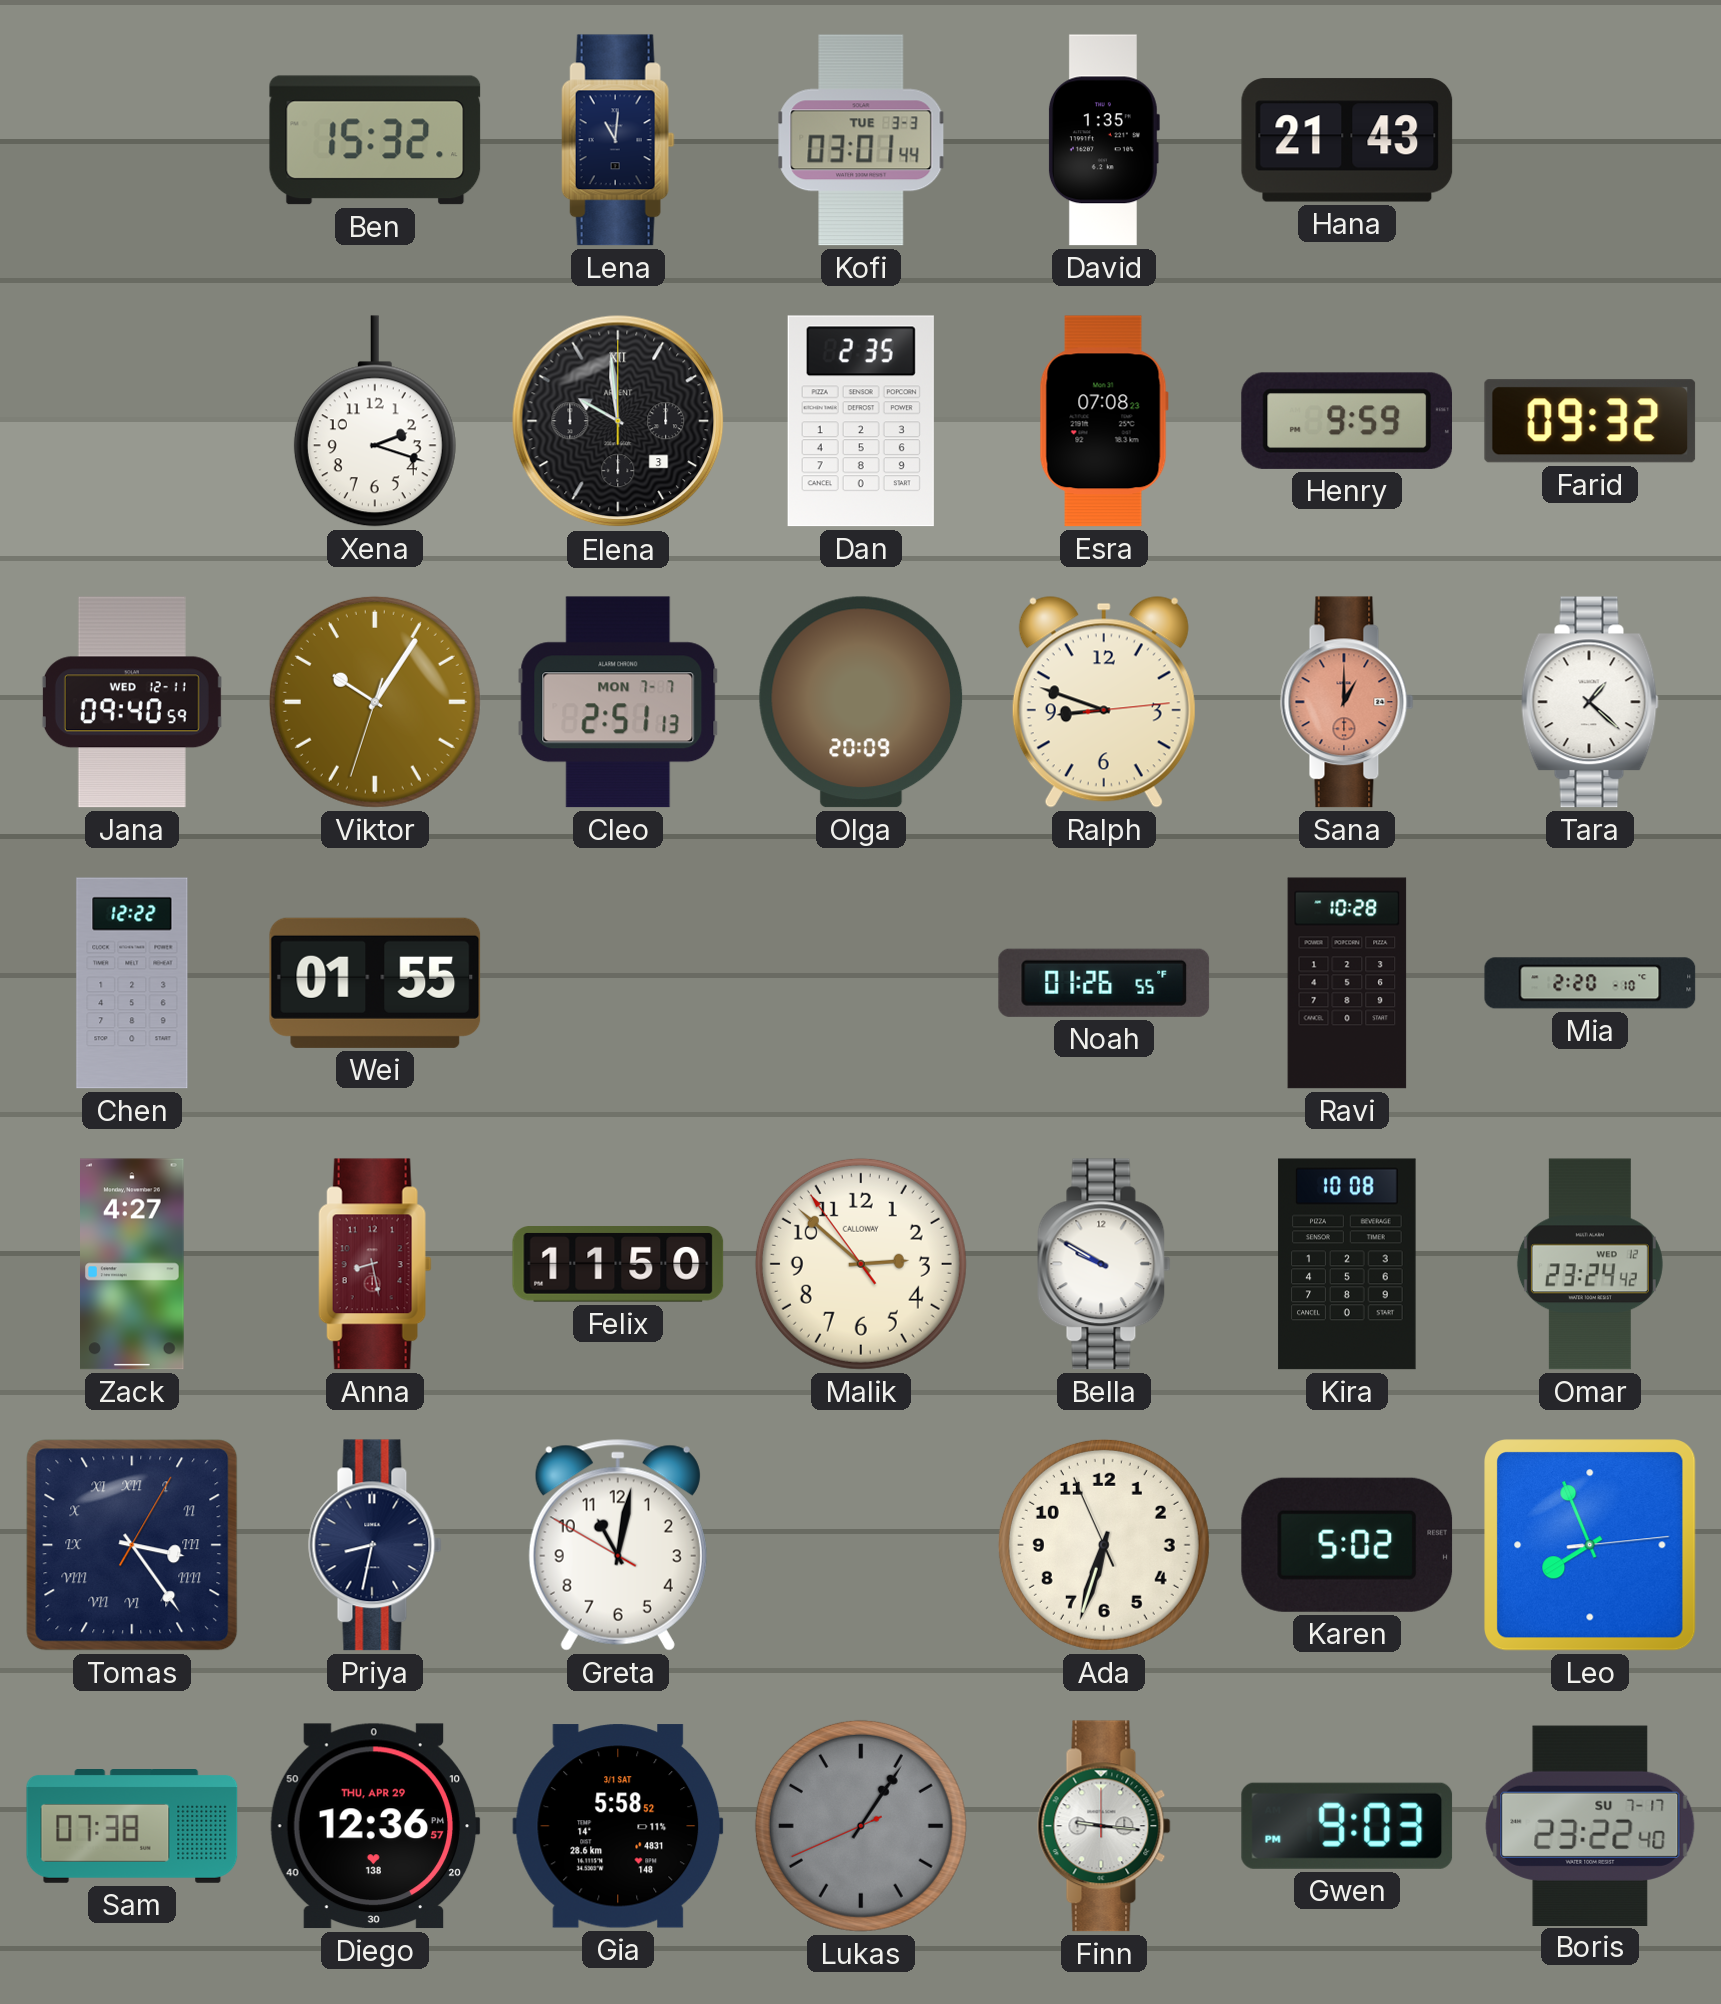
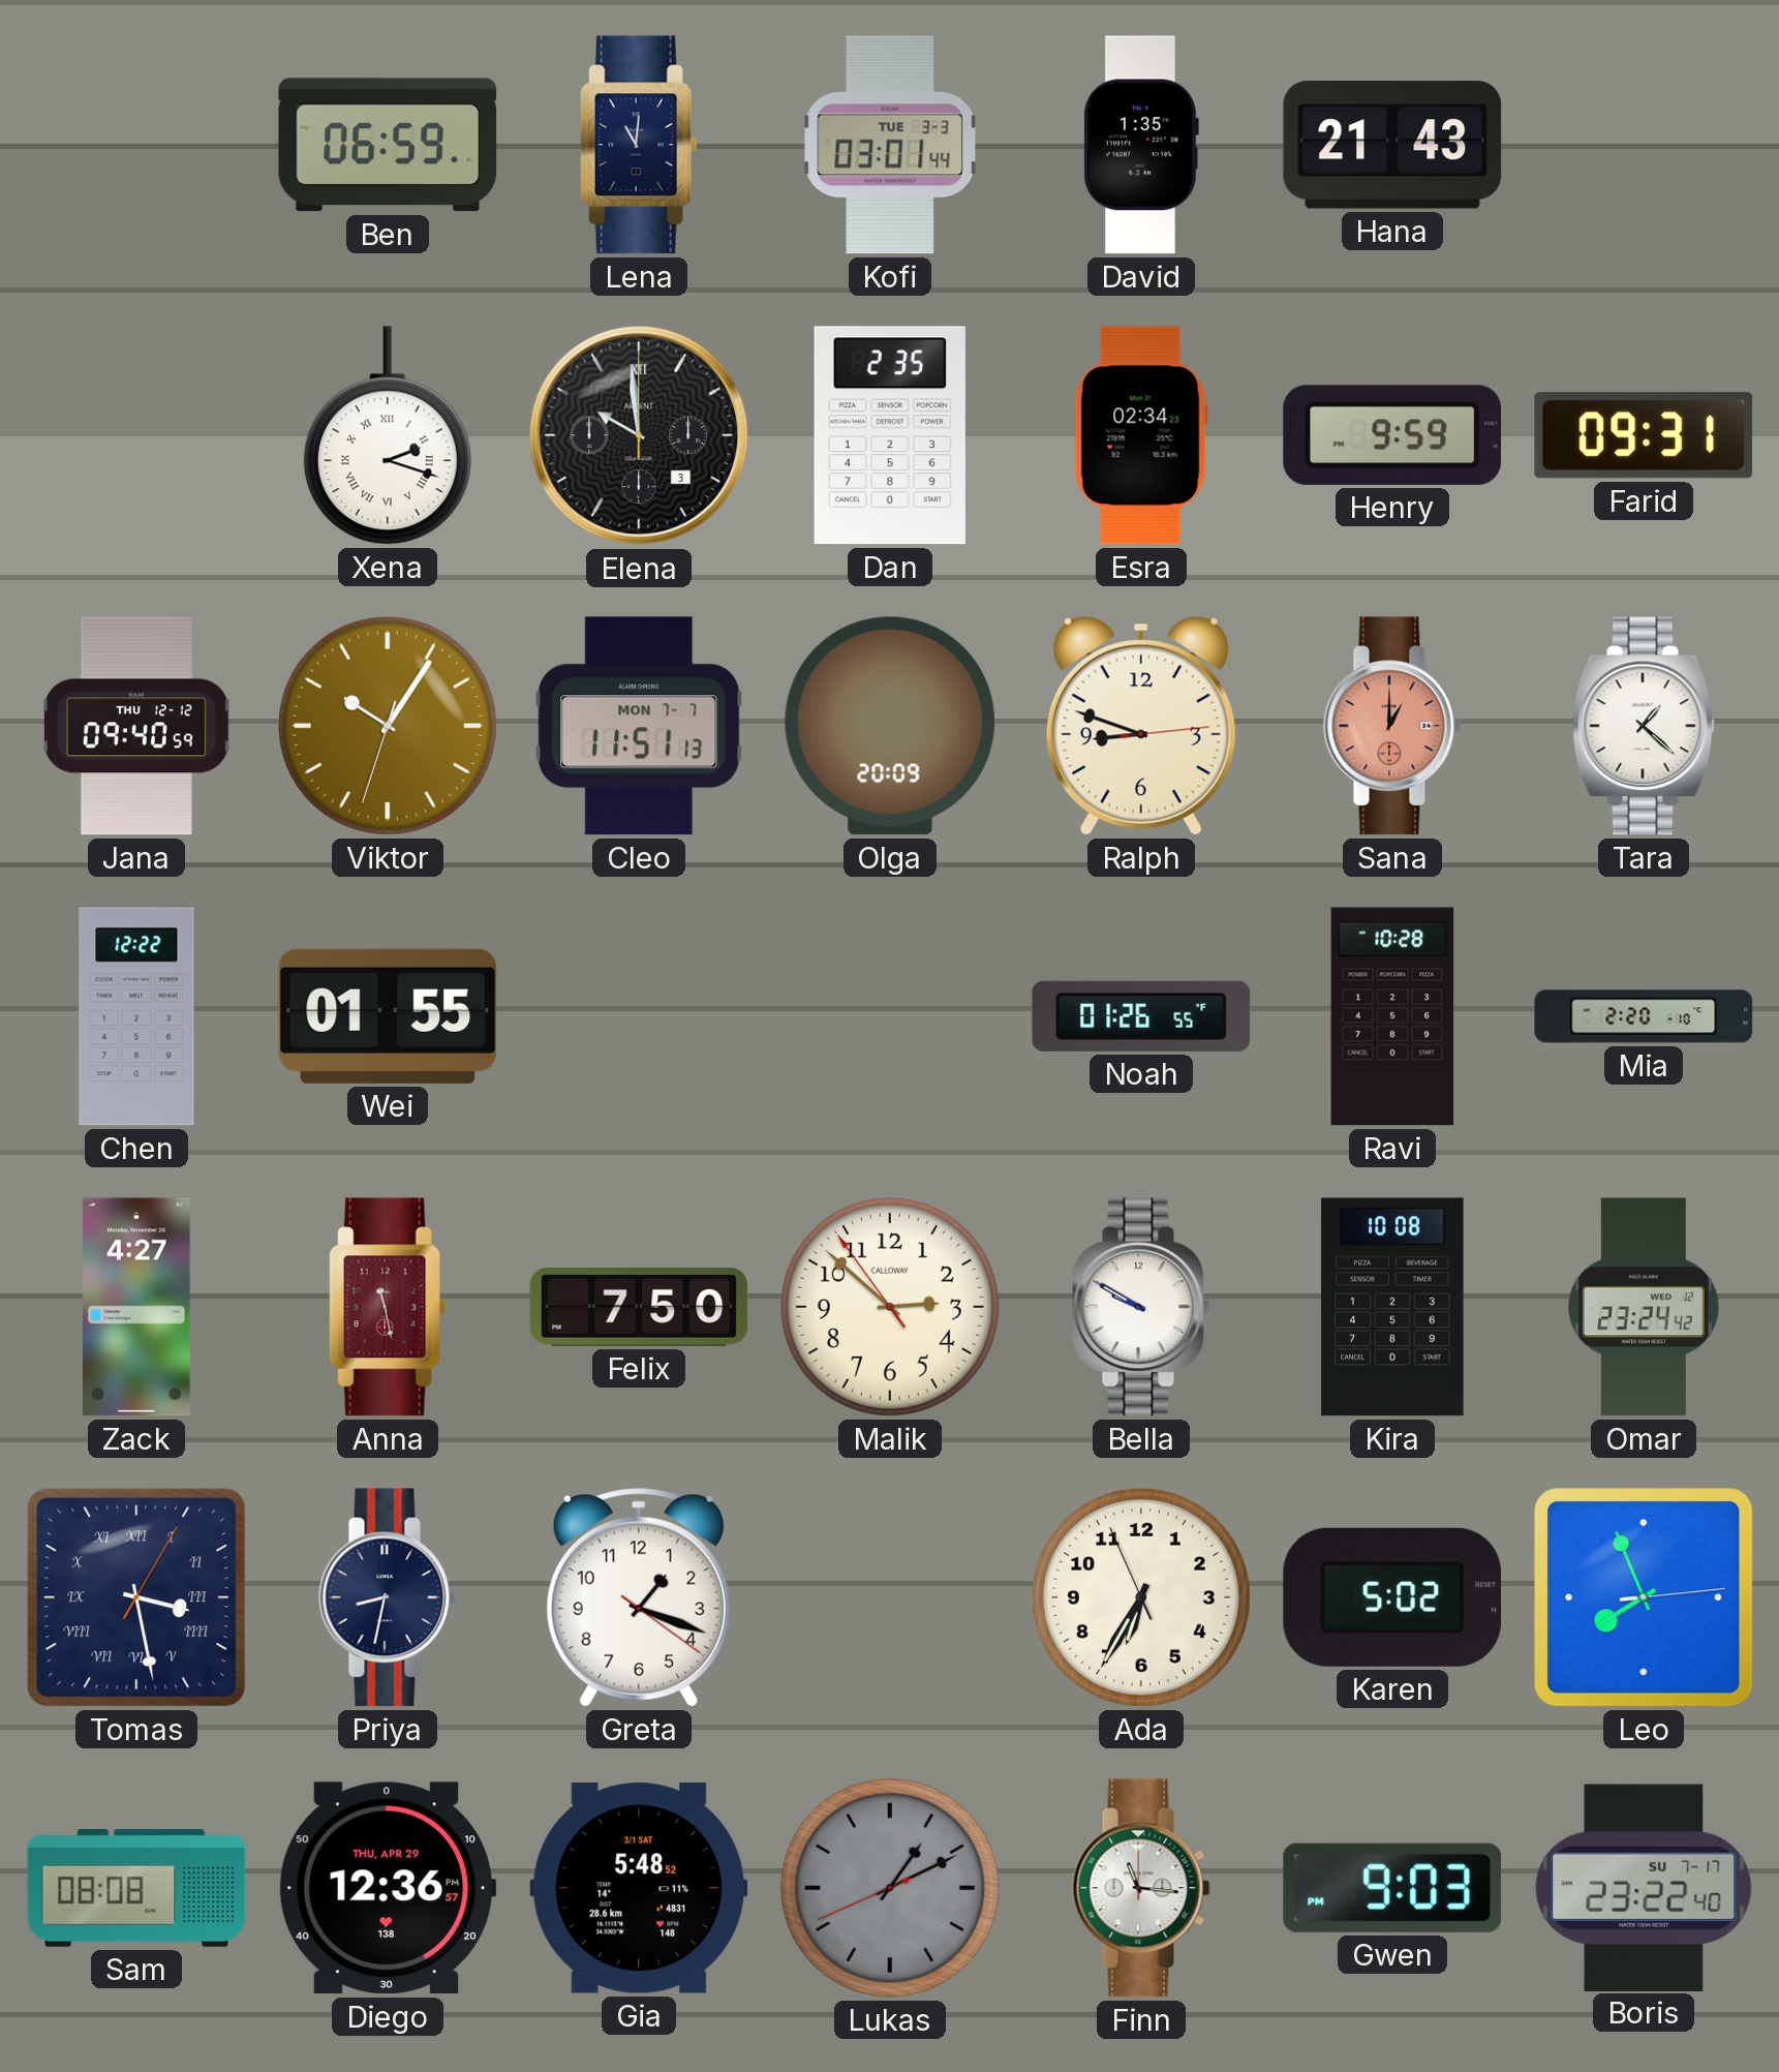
Ben: 15:32 -> 06:59 (388, 145)
Xena numerals: Arabic -> Roman (388, 435)
Esra: 07:08 -> 02:34 (1141, 435)
Farid: 09:32 -> 09:31 (1644, 435)
Jana date: WED 12-11 -> THU 12-12 (136, 726)
Cleo: 2:51 -> 11:51 (639, 726)
Anna: 8:28 -> 11:28 (388, 1307)
Felix: 11:50 -> 7:50 (639, 1308)
Tomas: 3:24 -> 3:28 (136, 1597)
Greta: 11:01 -> 1:18 (639, 1597)
Ada: 6:32 -> 6:34 (1141, 1597)
Sam: 07:38 -> 08:08 (136, 1889)
Gia: 5:58 -> 5:48 (639, 1888)
Lukas: 1:05 -> 1:10 (890, 1888)
Finn: 9:16 -> 11:16 (1141, 1888)
